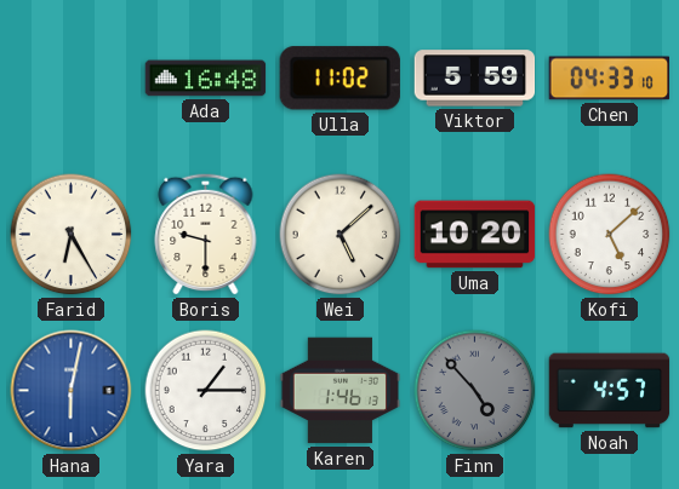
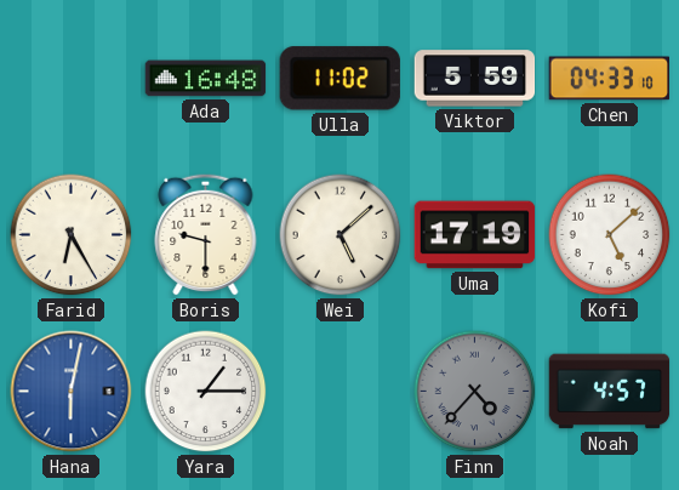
Uma: 10:20 -> 17:19 (475, 235)
Karen: 1:46 -> none (341, 391)
Finn: 4:53 -> 4:37 (475, 392)
